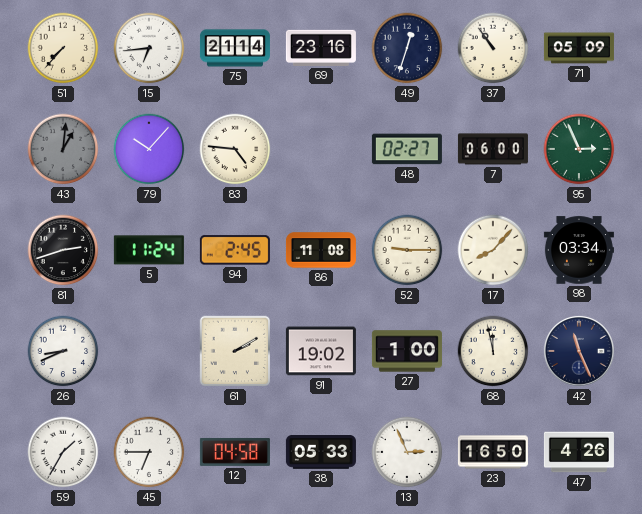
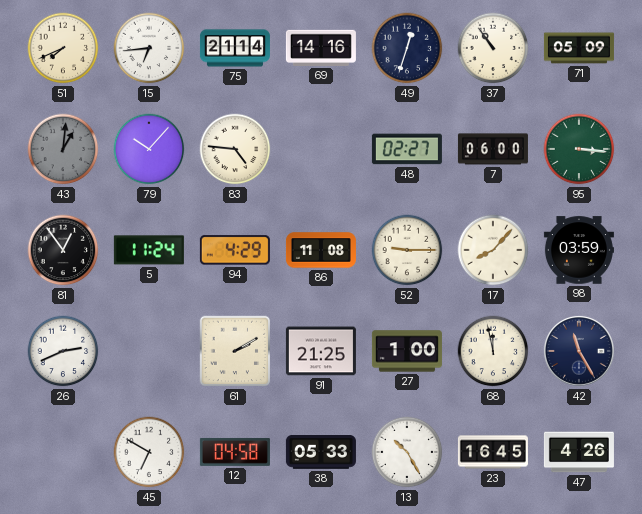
51: 7:37 -> 7:41 (63, 48)
69: 23:16 -> 14:16 (321, 48)
95: 2:56 -> 3:16 (579, 149)
81: 2:42 -> 12:54 (63, 250)
94: 2:45 -> 4:29 (235, 250)
98: 03:34 -> 03:59 (579, 250)
26: 8:41 -> 2:41 (63, 351)
91: 19:02 -> 21:25 (321, 351)
42: 11:26 -> 11:25 (579, 351)
59: 1:35 -> none (63, 452)
45: 6:45 -> 6:50 (149, 452)
13: 2:56 -> 10:25 (407, 452)
23: 16:50 -> 16:45 (493, 452)
